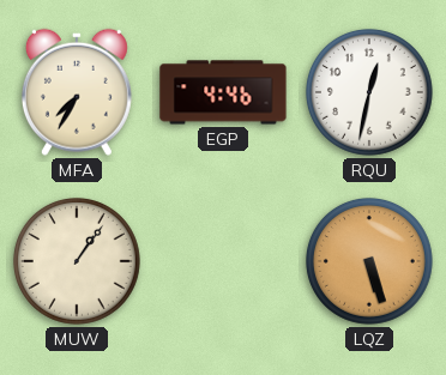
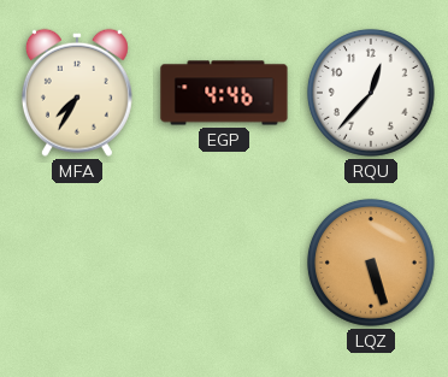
RQU: 12:32 -> 12:37 (371, 93)
MUW: 1:06 -> none (77, 261)
